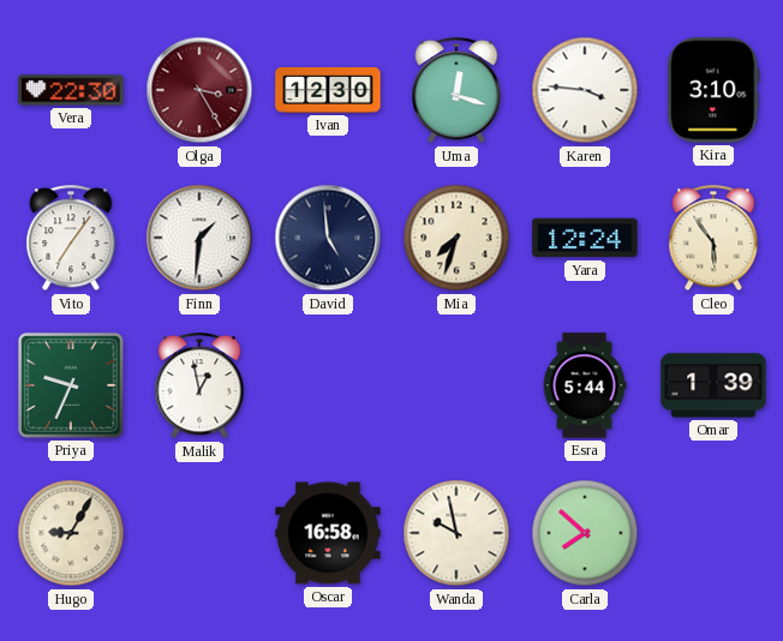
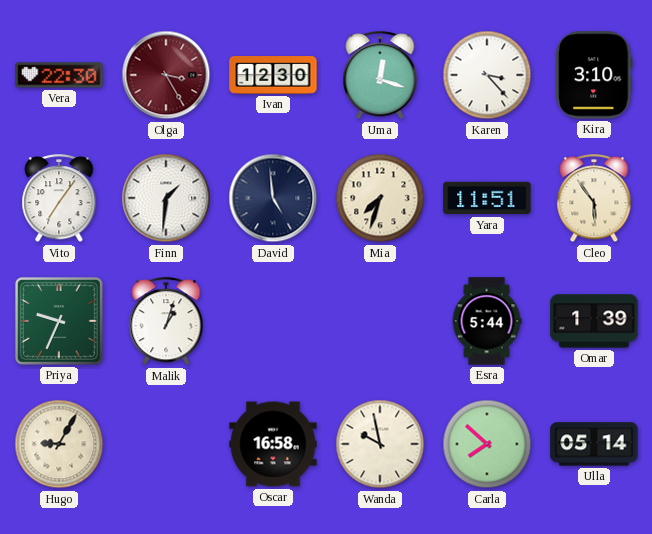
Karen: 3:46 -> 3:23 (487, 75)
Yara: 12:24 -> 11:51 (487, 198)
Malik: 12:58 -> 1:03 (166, 322)
Ulla: none -> 05:14 (594, 444)
